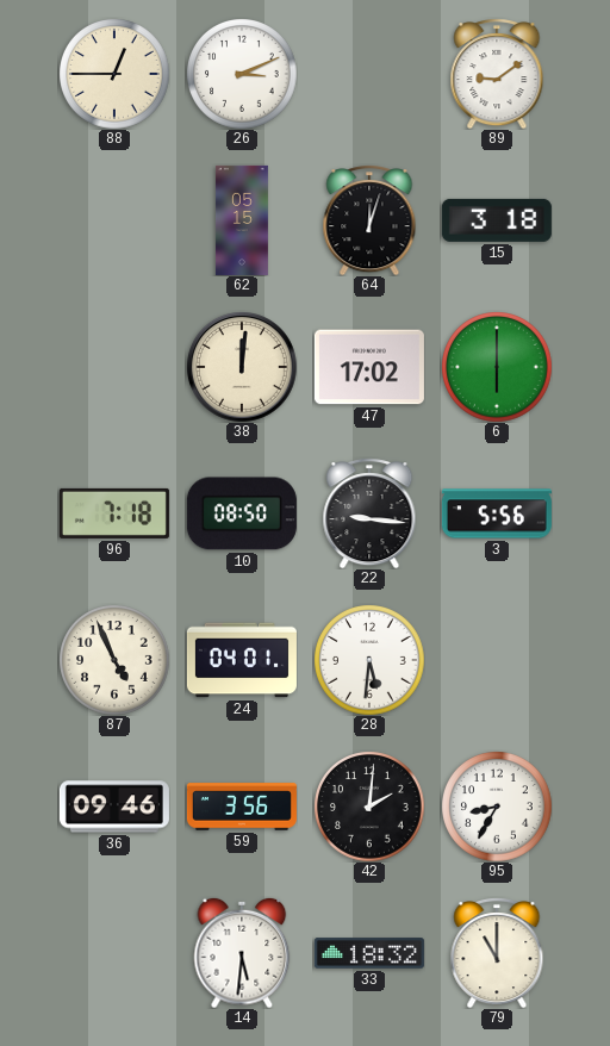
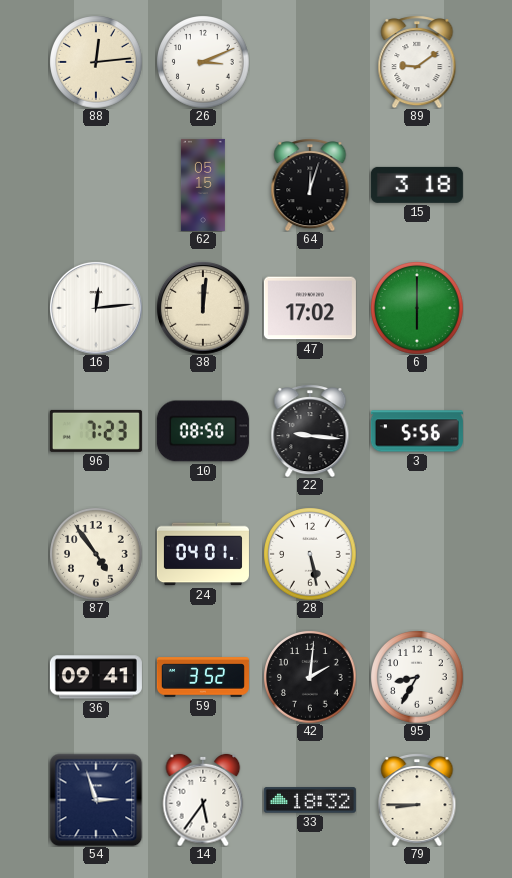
88: 12:45 -> 12:14 (96, 62)
16: none -> 12:14 (96, 308)
96: 7:18 -> 7:23 (96, 431)
87: 4:56 -> 4:54 (96, 554)
28: 5:31 -> 5:28 (310, 554)
36: 09:46 -> 09:41 (96, 677)
59: 3:56 -> 3:52 (203, 677)
54: none -> 2:57 (96, 800)
14: 5:31 -> 5:36 (203, 800)
79: 11:00 -> 8:45 (417, 800)
